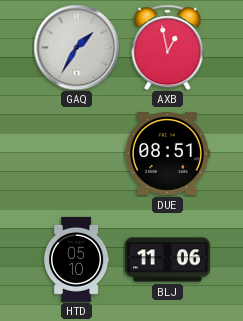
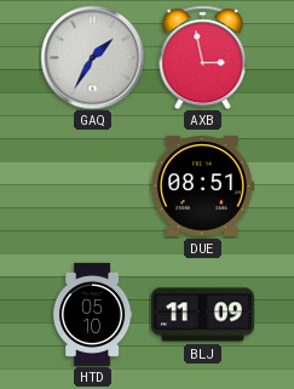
AXB: 12:58 -> 2:58 (203, 57)
BLJ: 11:06 -> 11:09 (202, 315)
